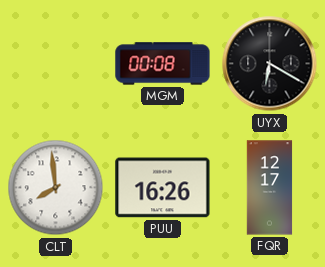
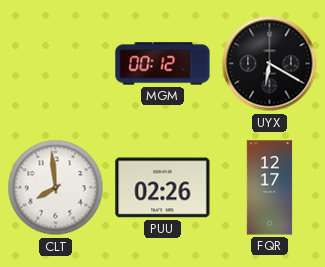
MGM: 00:08 -> 00:12 (163, 64)
PUU: 16:26 -> 02:26 (163, 188)
